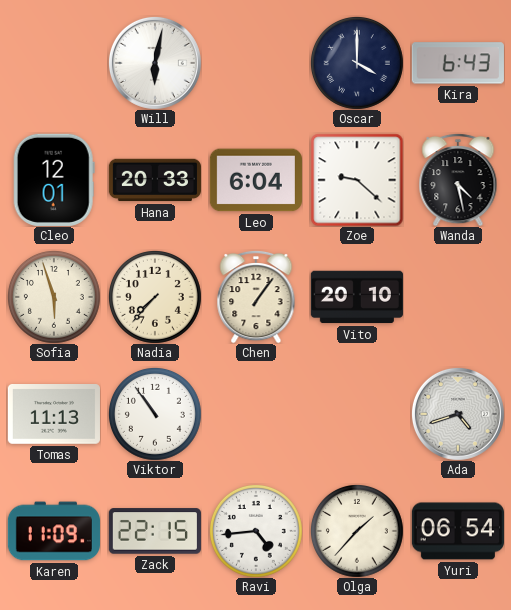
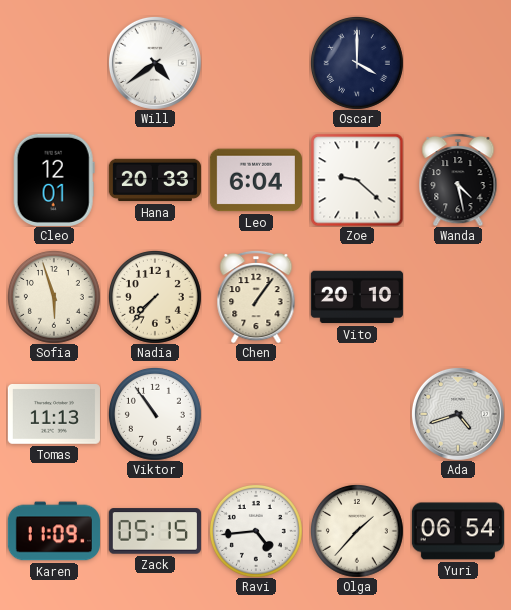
Will: 6:02 -> 4:39 (155, 63)
Kira: 6:43 -> none (458, 63)
Zack: 22:15 -> 05:15 (155, 531)
